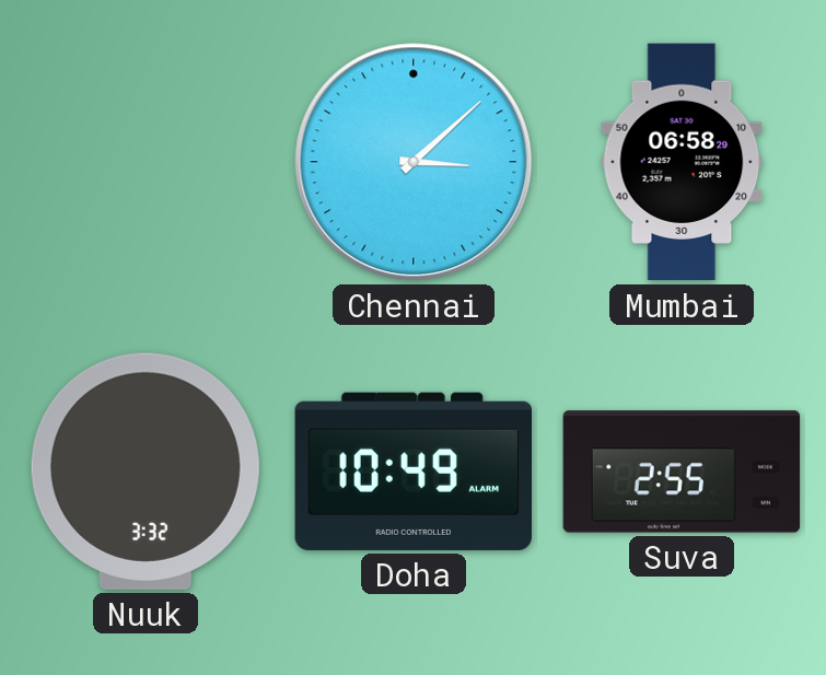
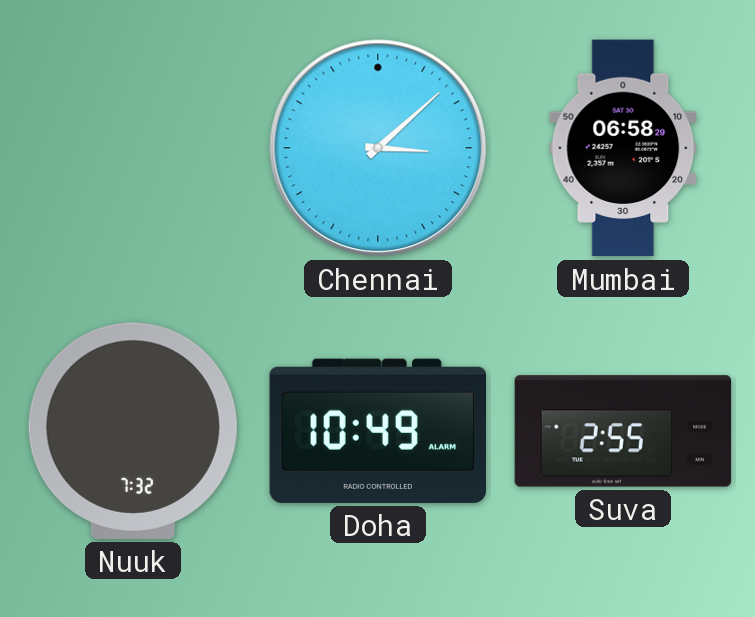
Nuuk: 3:32 -> 7:32 (133, 431)
